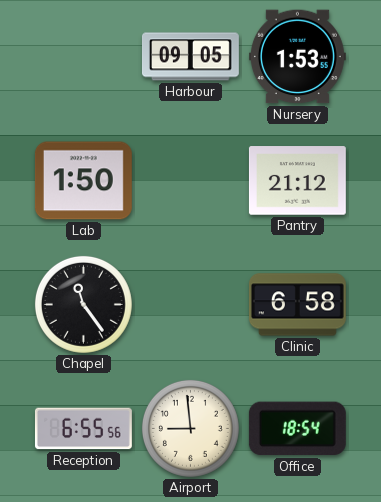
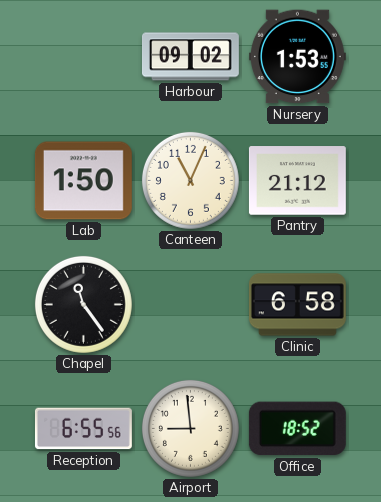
Harbour: 09:05 -> 09:02 (190, 57)
Canteen: none -> 11:04 (190, 180)
Office: 18:54 -> 18:52 (297, 429)
